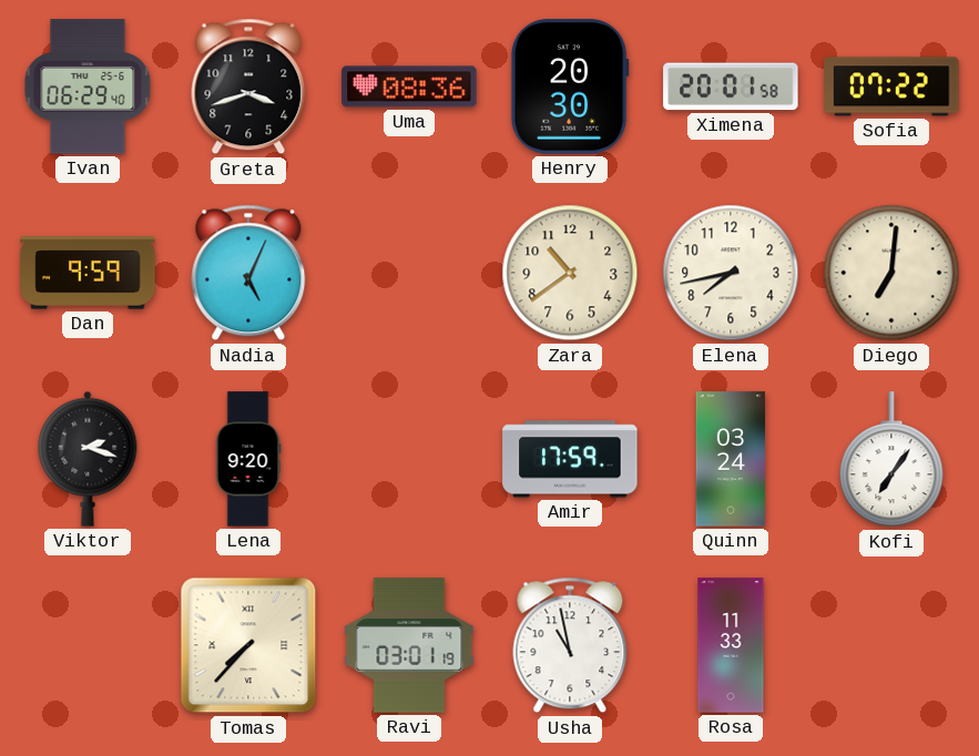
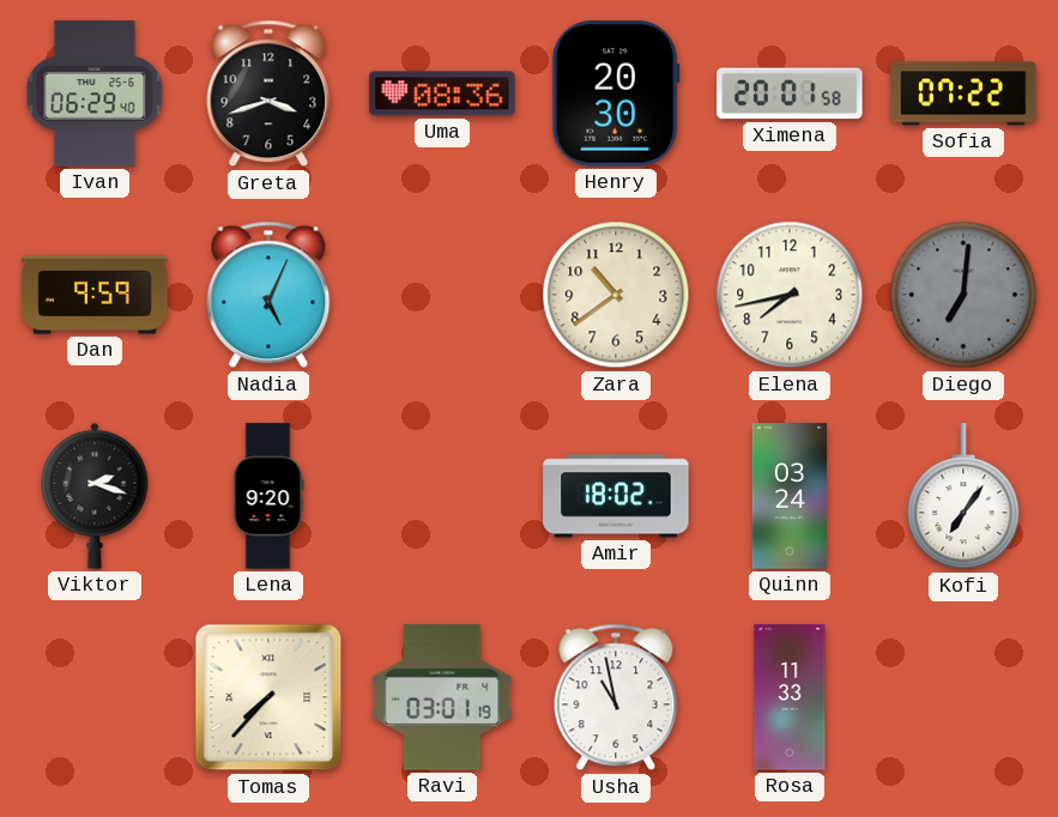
Diego dial: cream -> grey (963, 295)
Amir: 17:59 -> 18:02 (616, 496)
